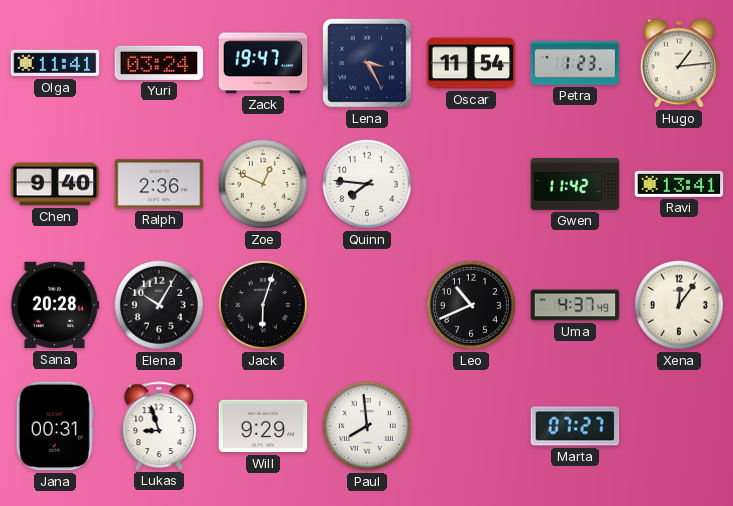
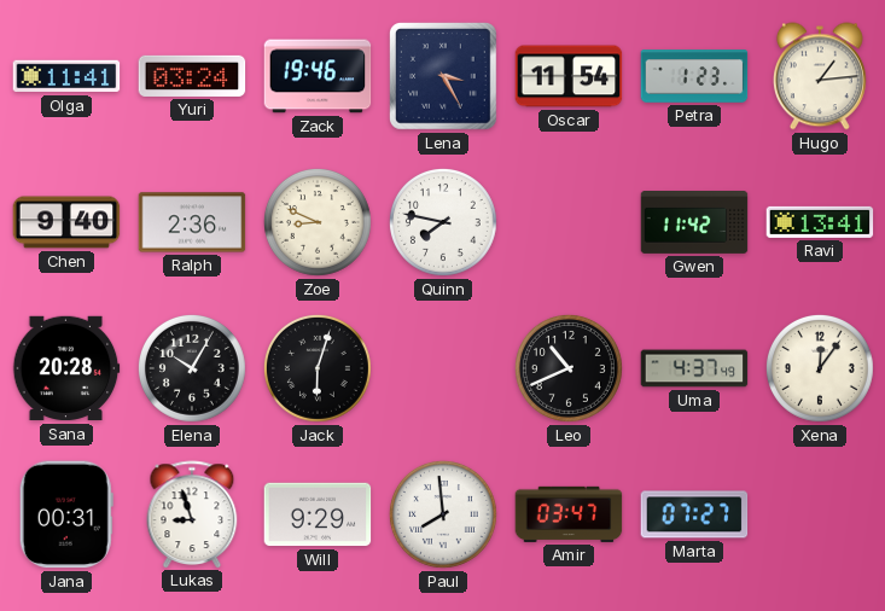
Zack: 19:47 -> 19:46 (318, 76)
Zoe: 12:49 -> 8:49 (318, 222)
Quinn: 7:46 -> 7:47 (443, 222)
Amir: none -> 03:47 (569, 514)
